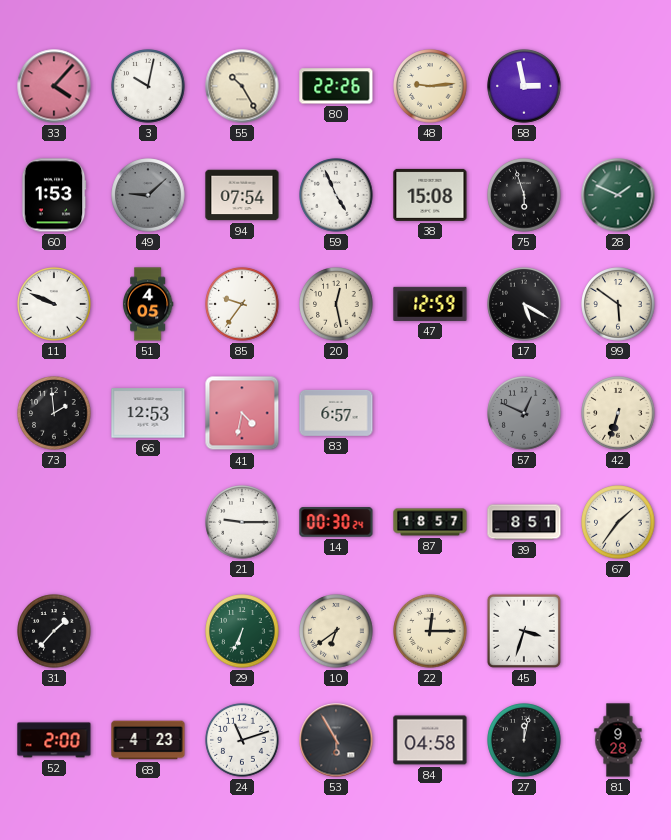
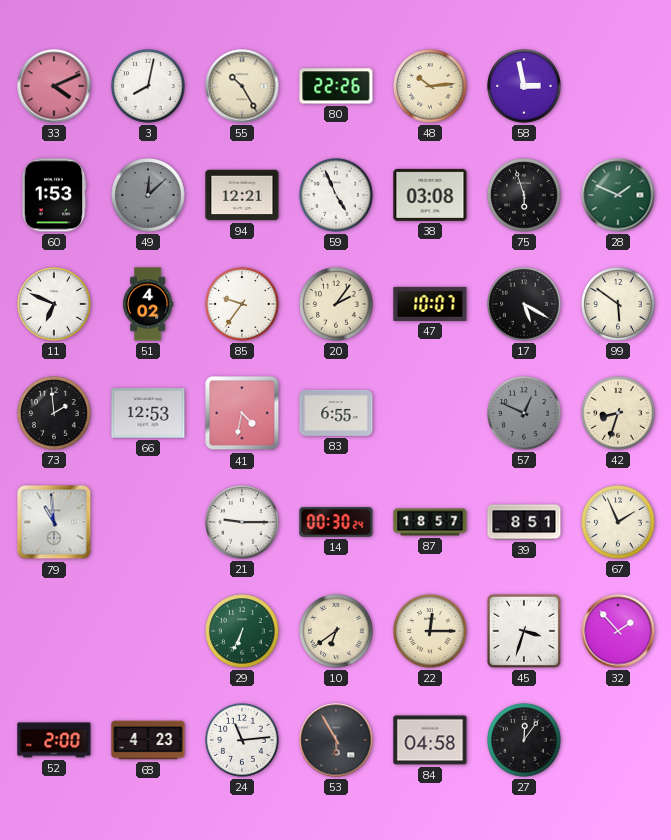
33: 4:07 -> 4:11 (54, 86)
3: 10:02 -> 8:02 (148, 86)
48: 9:14 -> 10:14 (430, 86)
49: 9:08 -> 12:08 (148, 195)
94: 07:54 -> 12:21 (242, 195)
38: 15:08 -> 03:08 (430, 195)
11: 9:49 -> 6:49 (54, 304)
51: 4:05 -> 4:02 (148, 304)
20: 12:28 -> 2:06 (336, 304)
47: 12:59 -> 10:07 (430, 304)
83: 6:57 -> 6:55 (336, 413)
42: 6:33 -> 8:33 (618, 413)
79: none -> 10:59 (54, 522)
67: 1:36 -> 1:56 (618, 522)
31: 1:37 -> none (54, 631)
32: none -> 1:53 (618, 631)
24: 11:12 -> 11:14 (242, 740)
27: 12:02 -> 12:06 (524, 740)
81: 9:28 -> none (618, 740)
